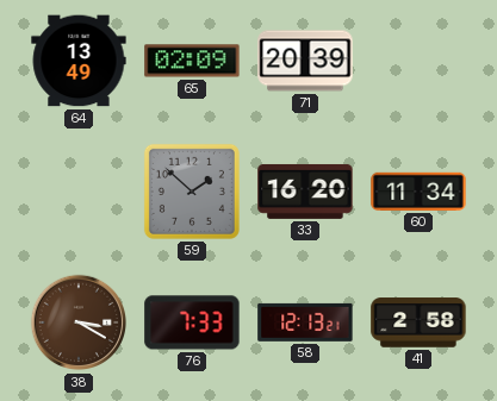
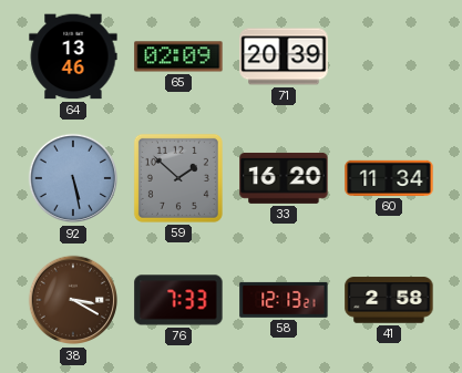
64: 13:49 -> 13:46 (73, 56)
92: none -> 5:28 (73, 178)
